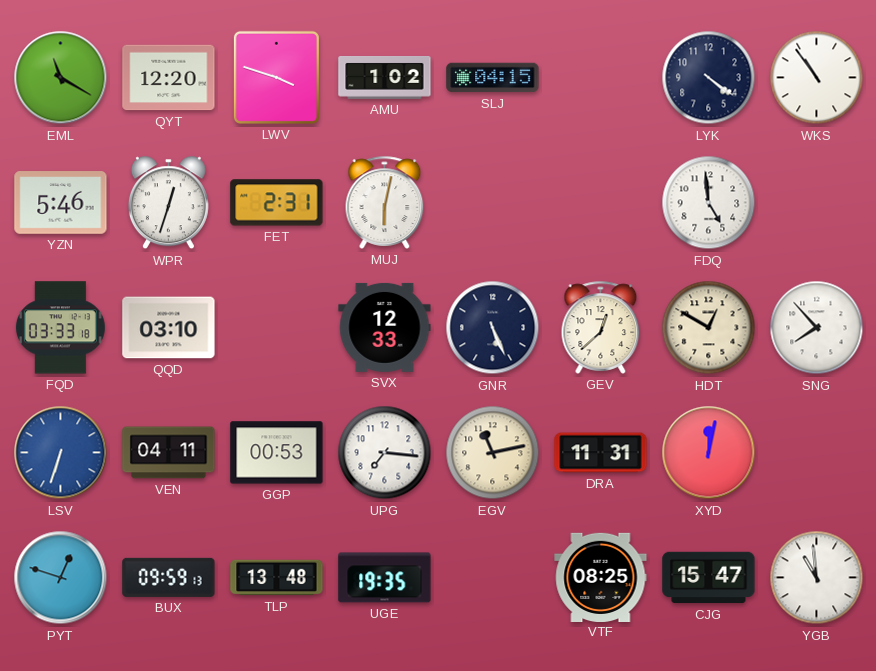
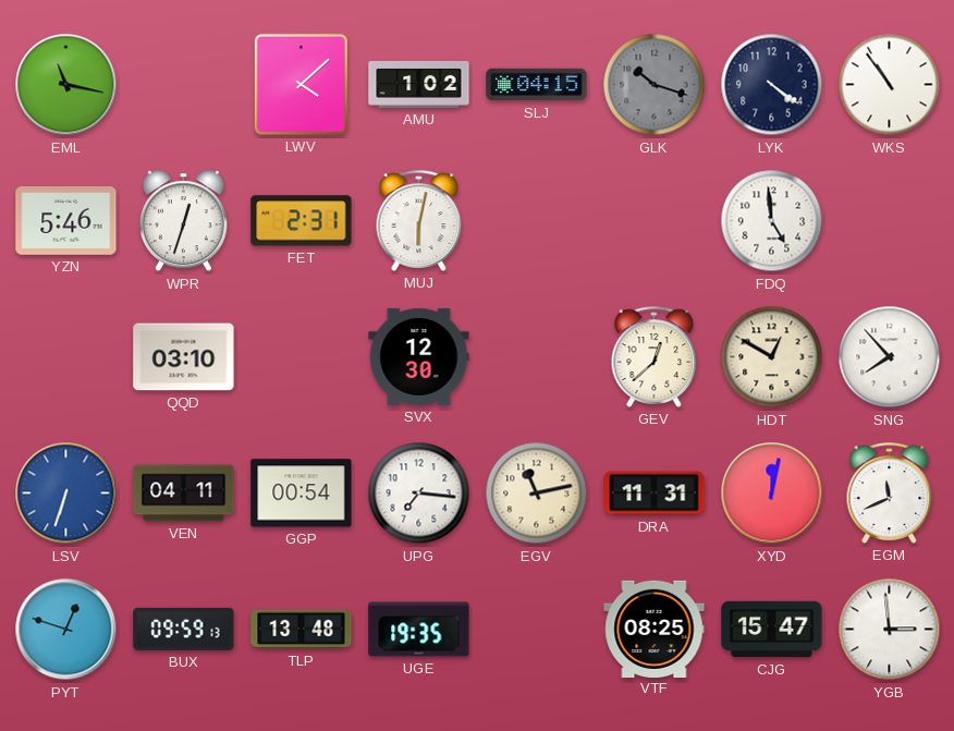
EML: 11:20 -> 11:17 (66, 85)
QYT: 12:20 -> none (169, 78)
LWV: 3:48 -> 4:08 (301, 84)
GLK: none -> 10:18 (655, 85)
FQD: 03:33 -> none (60, 328)
SVX: 12:33 -> 12:30 (419, 356)
GNR: 5:26 -> none (493, 328)
GGP: 00:53 -> 00:54 (302, 494)
EGM: none -> 11:41 (890, 492)
YGB: 10:59 -> 2:59 (890, 630)
